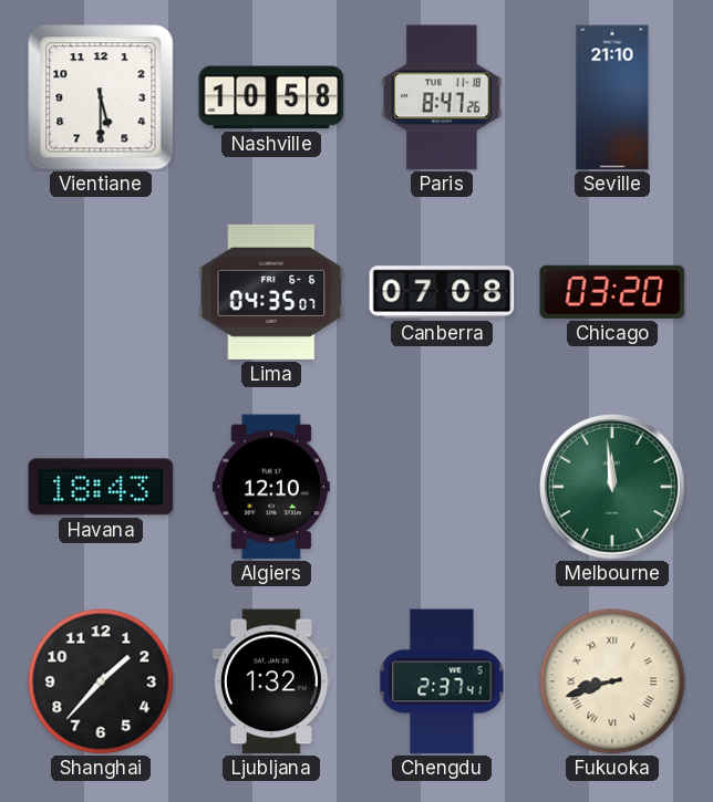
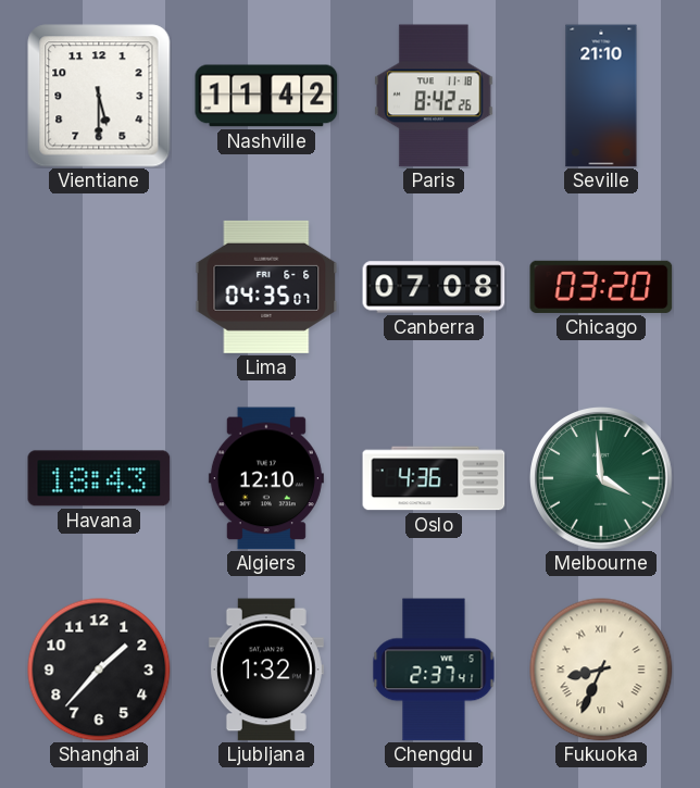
Nashville: 10:58 -> 11:42 (266, 96)
Paris: 8:47 -> 8:42 (434, 96)
Oslo: none -> 4:36 (434, 478)
Melbourne: 11:59 -> 3:59 (602, 479)
Fukuoka: 8:42 -> 8:34 (601, 670)
